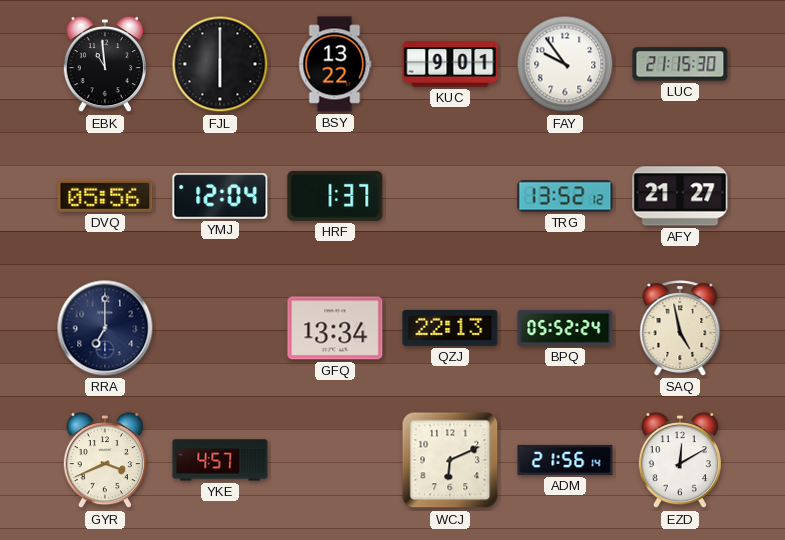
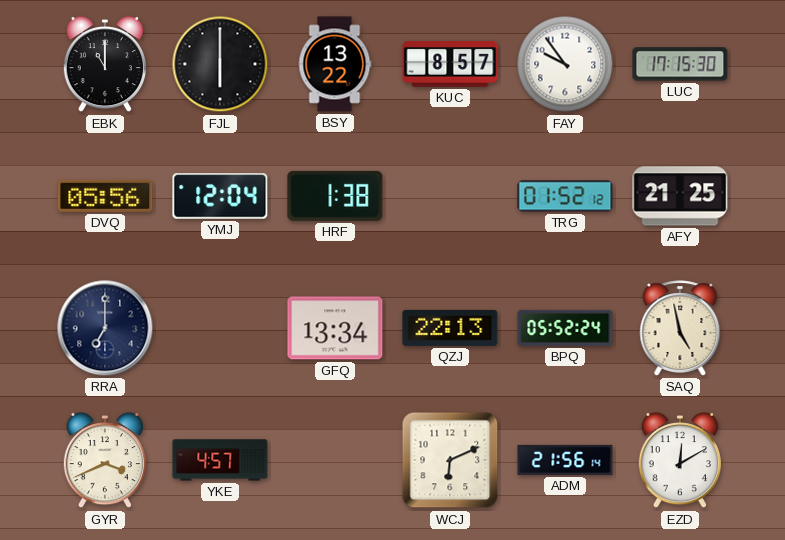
EBK: 10:59 -> 11:00 (105, 65)
KUC: 9:01 -> 8:57 (450, 64)
LUC: 21:15 -> 17:15 (680, 64)
HRF: 1:37 -> 1:38 (335, 196)
TRG: 13:52 -> 01:52 (565, 196)
AFY: 21:27 -> 21:25 (680, 196)
